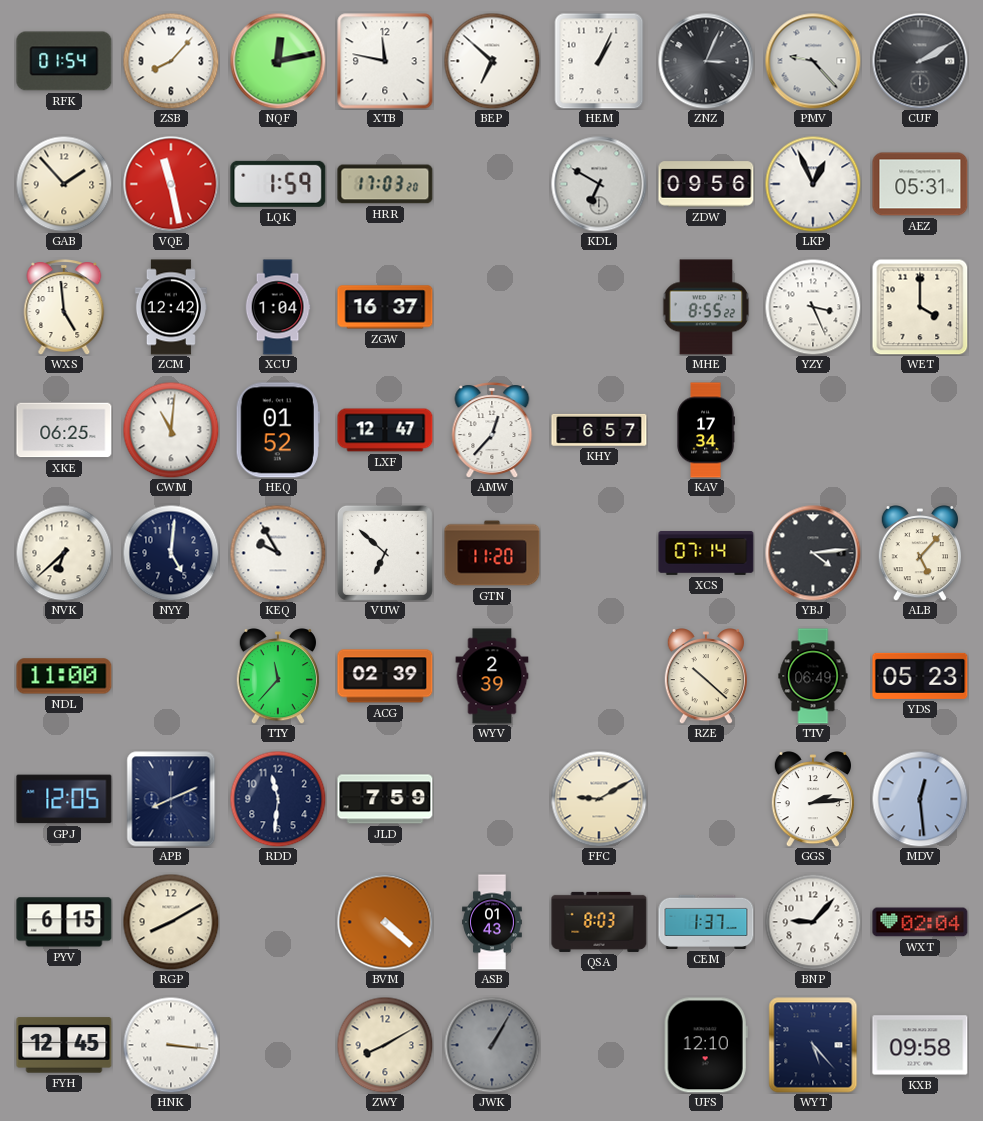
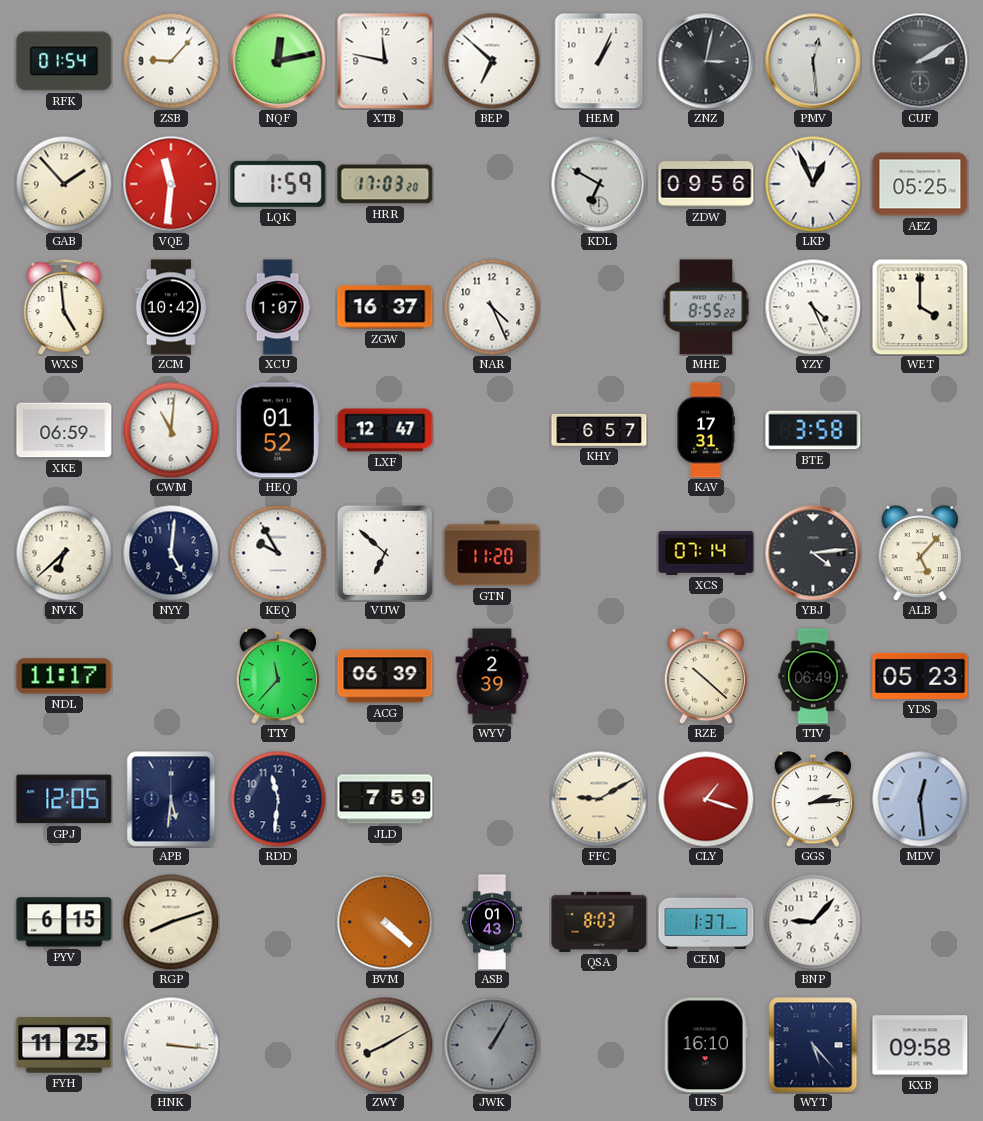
ZSB: 8:07 -> 9:07 (171, 61)
ZNZ: 3:04 -> 3:02 (706, 61)
PMV: 9:23 -> 12:29 (813, 61)
VQE: 11:28 -> 11:31 (171, 184)
AEZ: 05:31 -> 05:25 (920, 184)
ZCM: 12:42 -> 10:42 (171, 307)
XCU: 1:04 -> 1:07 (278, 307)
NAR: none -> 4:26 (492, 307)
YZY: 3:26 -> 4:26 (813, 307)
XKE: 06:25 -> 06:59 (64, 430)
AMW: 12:37 -> none (492, 430)
KAV: 17:34 -> 17:31 (706, 430)
BTE: none -> 3:58 (813, 430)
NDL: 11:00 -> 11:17 (64, 676)
ACG: 02:39 -> 06:39 (385, 676)
APB: 8:11 -> 5:31 (171, 799)
CLY: none -> 1:18 (706, 799)
RGP: 8:10 -> 8:12 (171, 922)
WXT: 02:04 -> none (920, 922)
FYH: 12:45 -> 11:25 (64, 1045)
UFS: 12:10 -> 16:10 (706, 1045)
